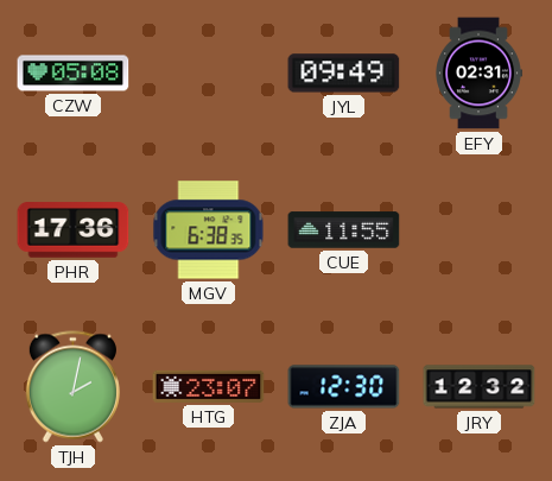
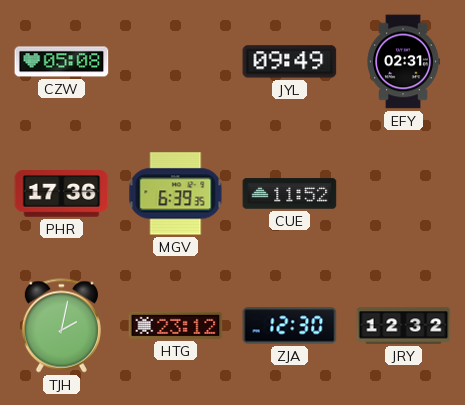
MGV: 6:38 -> 6:39 (176, 194)
CUE: 11:55 -> 11:52 (290, 194)
HTG: 23:07 -> 23:12 (176, 325)
